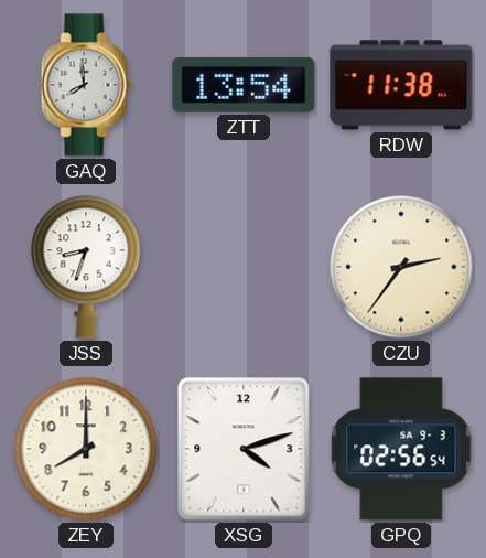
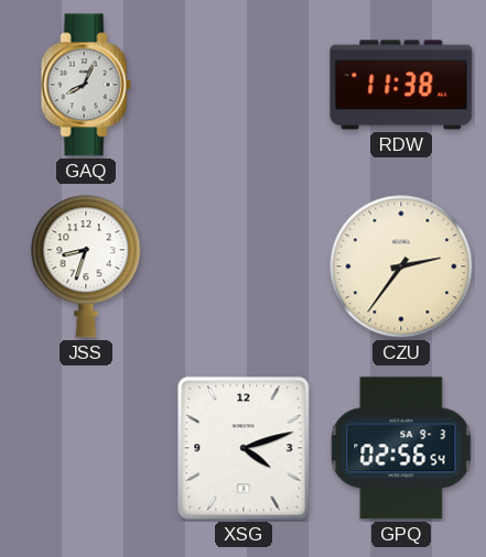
GAQ: 7:59 -> 8:04 (86, 85)
ZTT: 13:54 -> none (244, 85)
ZEY: 8:00 -> none (86, 449)
